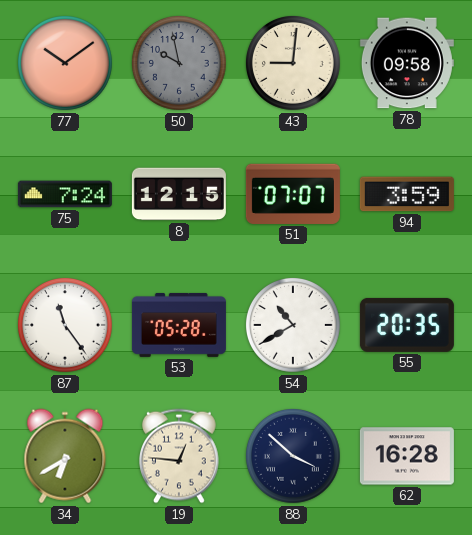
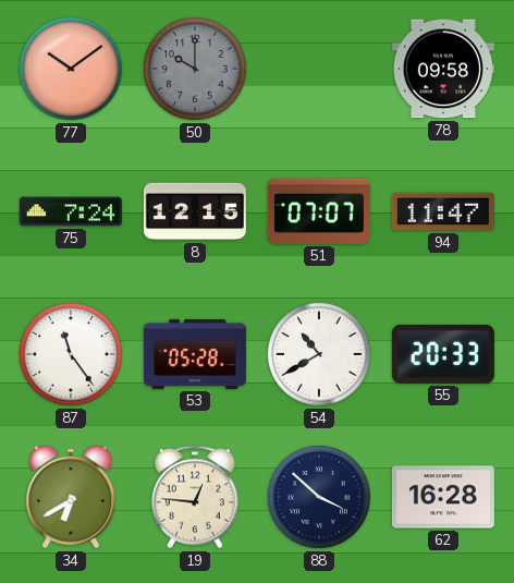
50: 9:58 -> 10:00 (195, 69)
43: 9:01 -> none (293, 63)
94: 3:59 -> 11:47 (443, 211)
55: 20:35 -> 20:33 (443, 354)
